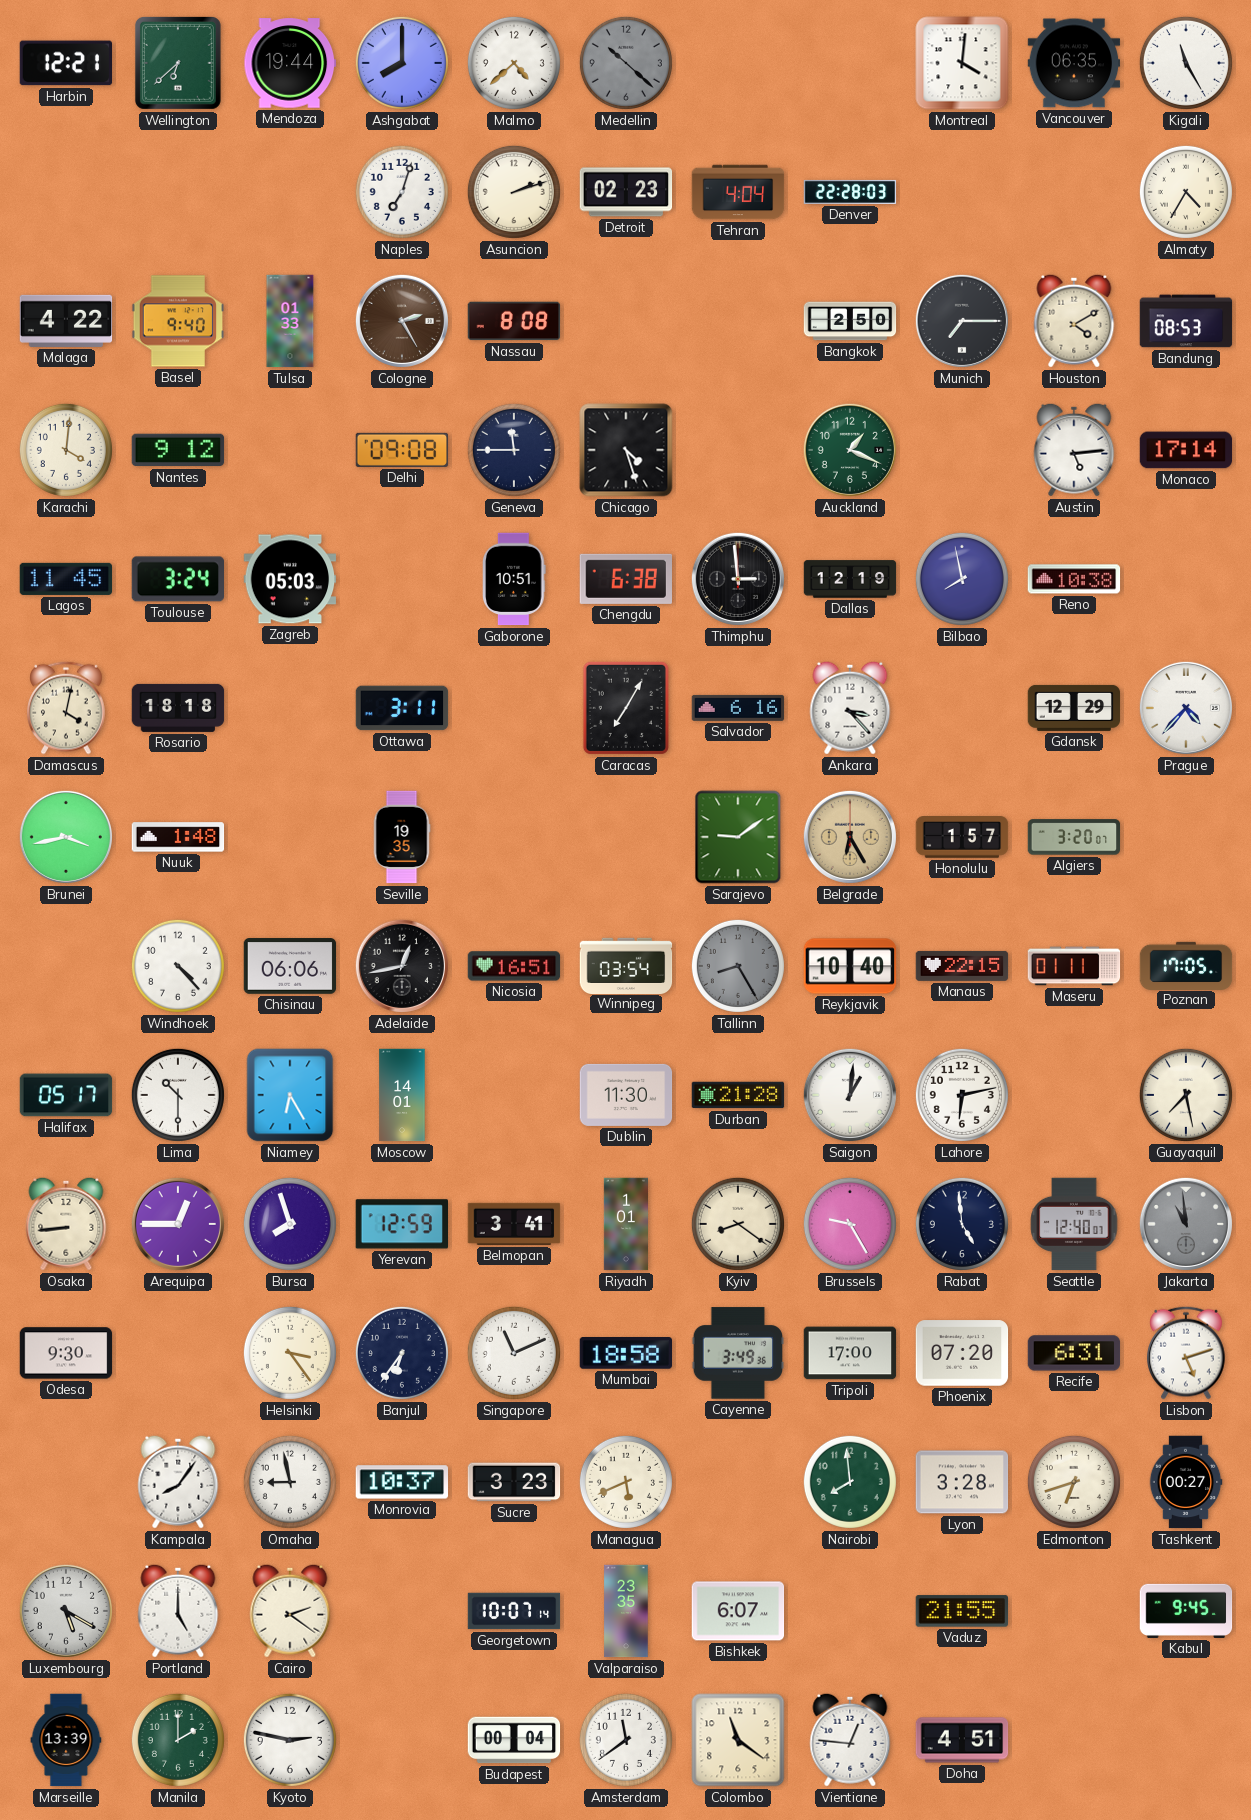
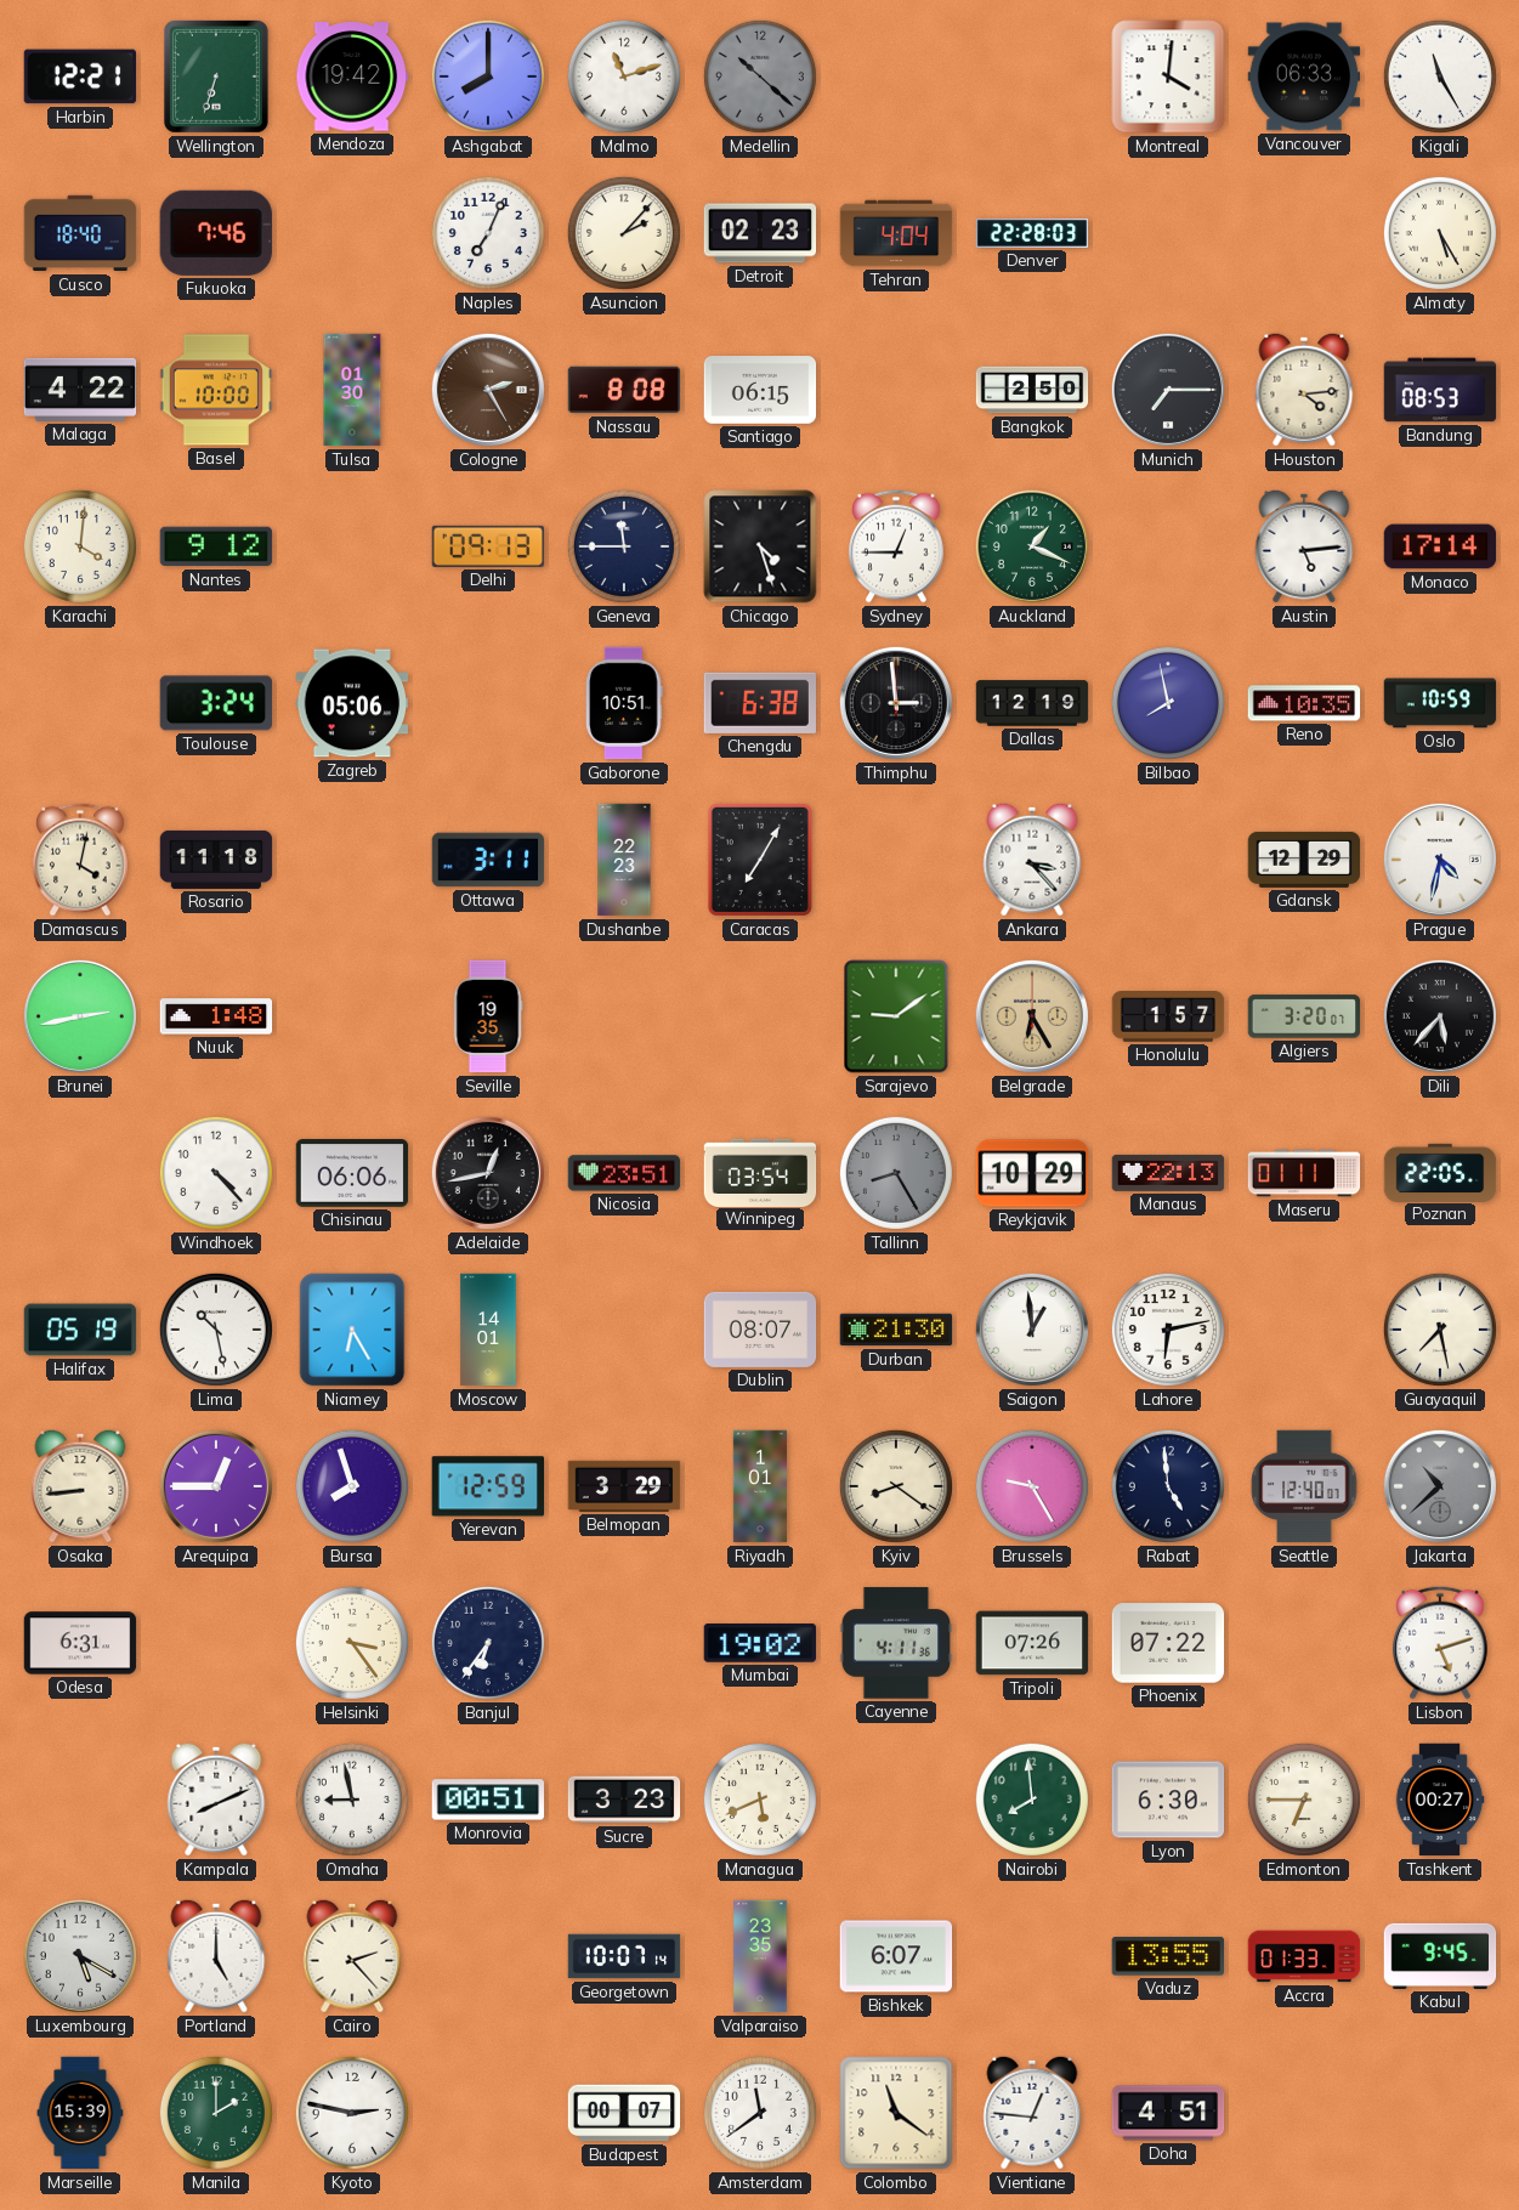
Wellington: 6:38 -> 6:33 (216, 76)
Mendoza: 19:44 -> 19:42 (352, 76)
Malmo: 4:38 -> 11:12 (624, 76)
Vancouver: 06:35 -> 06:33 (1304, 76)
Cusco: none -> 18:40 (80, 233)
Fukuoka: none -> 7:46 (216, 233)
Naples: 7:03 -> 7:04 (488, 233)
Asuncion: 2:12 -> 2:07 (624, 233)
Almaty: 4:35 -> 5:25 (1440, 233)
Basel: 9:40 -> 10:00 (216, 390)
Tulsa: 01:33 -> 01:30 (352, 390)
Santiago: none -> 06:15 (760, 390)
Houston: 4:10 -> 4:14 (1304, 390)
Delhi: 09:08 -> 09:13 (488, 546)
Sydney: none -> 12:45 (896, 546)
Lagos: 11:45 -> none (66, 579)
Zagreb: 05:03 -> 05:06 (352, 703)
Reno: 10:38 -> 10:35 (1304, 703)
Oslo: none -> 10:59 (1440, 703)
Rosario: 18:18 -> 11:18 (216, 860)
Dushanbe: none -> 22:23 (624, 860)
Salvador: 6:16 -> none (738, 708)
Prague: 4:37 -> 4:32 (1440, 860)
Brunei: 3:43 -> 2:43 (80, 1016)
Dili: none -> 5:37 (1440, 1016)
Nicosia: 16:51 -> 23:51 (624, 1173)
Reykjavik: 10:40 -> 10:29 (1032, 1173)
Manaus: 22:15 -> 22:13 (1168, 1173)
Poznan: 17:05 -> 22:05 (1440, 1172)
Halifax: 05:17 -> 05:19 (80, 1330)
Lima: 10:30 -> 10:28 (216, 1330)
Dublin: 11:30 -> 08:07 (760, 1330)
Durban: 21:28 -> 21:30 (896, 1330)
Saigon: 1:01 -> 12:59 (1032, 1330)
Belmopan: 3:41 -> 3:29 (624, 1486)
Jakarta: 10:59 -> 10:38 (1440, 1486)
Odesa: 9:30 -> 6:31 (80, 1643)
Singapore: 11:11 -> none (514, 1353)
Mumbai: 18:58 -> 19:02 (759, 1643)
Cayenne: 3:49 -> 4:11 (896, 1643)
Tripoli: 17:00 -> 07:26 (1032, 1643)
Phoenix: 07:20 -> 07:22 (1168, 1643)
Recife: 6:31 -> none (1074, 1353)
Kampala: 8:06 -> 8:11 (216, 1800)
Monrovia: 10:37 -> 00:51 (488, 1800)
Lyon: 3:28 -> 6:30 (1168, 1800)
Edmonton: 6:42 -> 6:45 (1304, 1800)
Cairo: 2:21 -> 2:23 (352, 1956)
Vaduz: 21:55 -> 13:55 (1168, 1956)
Accra: none -> 01:33 (1304, 1956)
Marseille: 13:39 -> 15:39 (80, 2113)
Budapest: 00:04 -> 00:07 (624, 2113)
